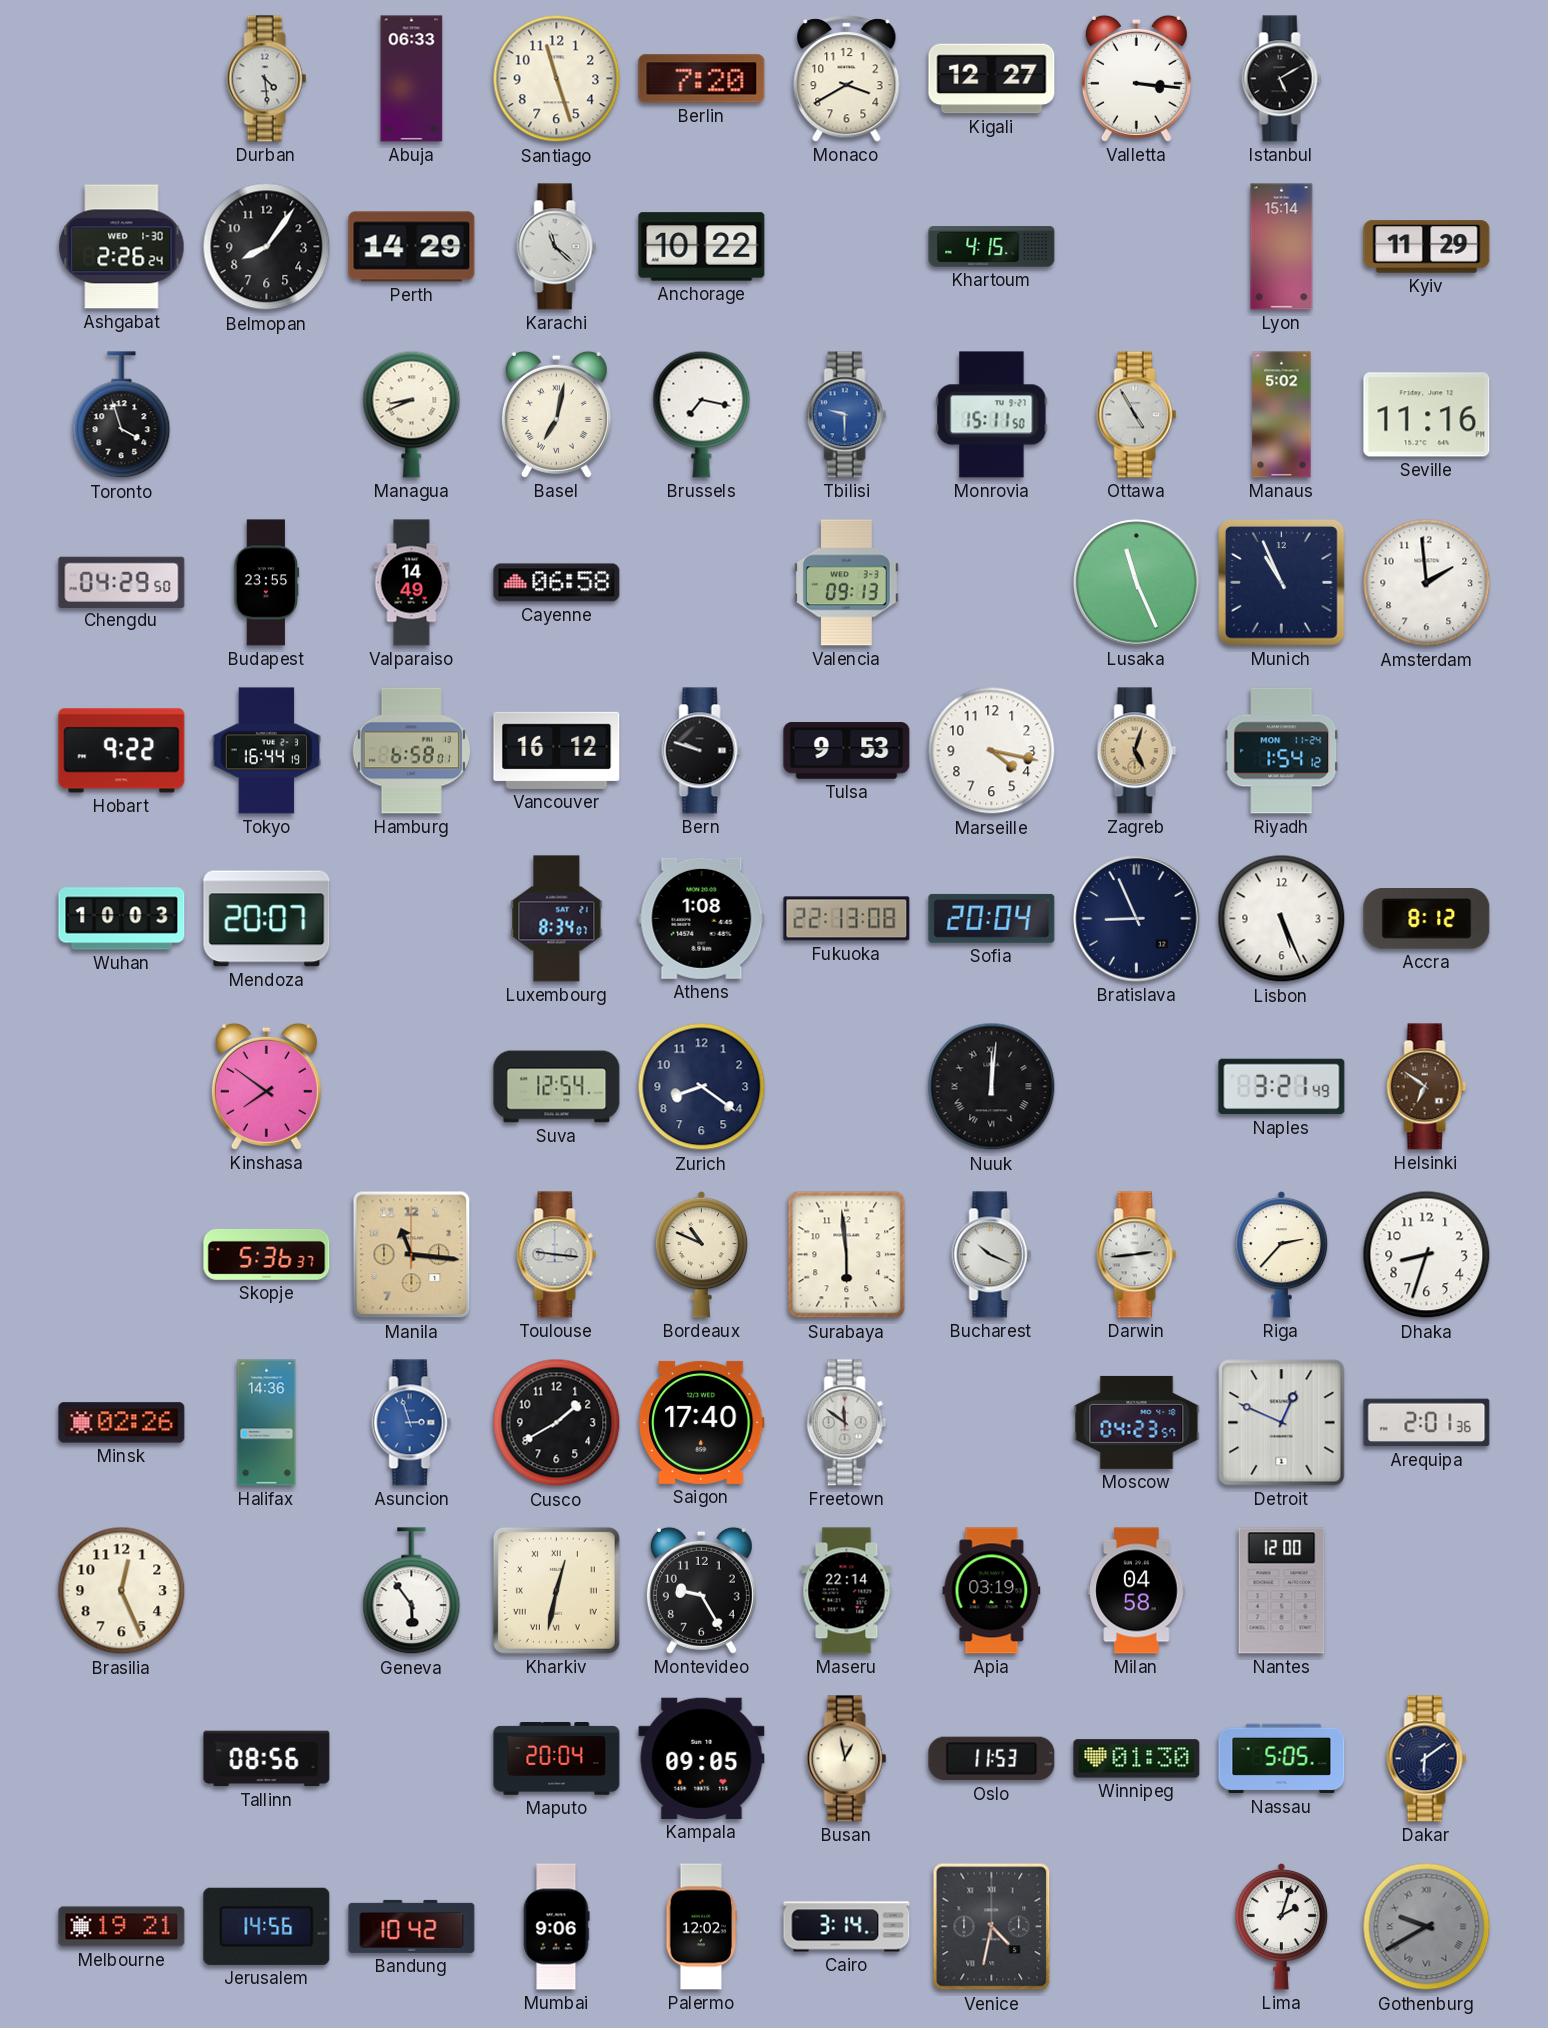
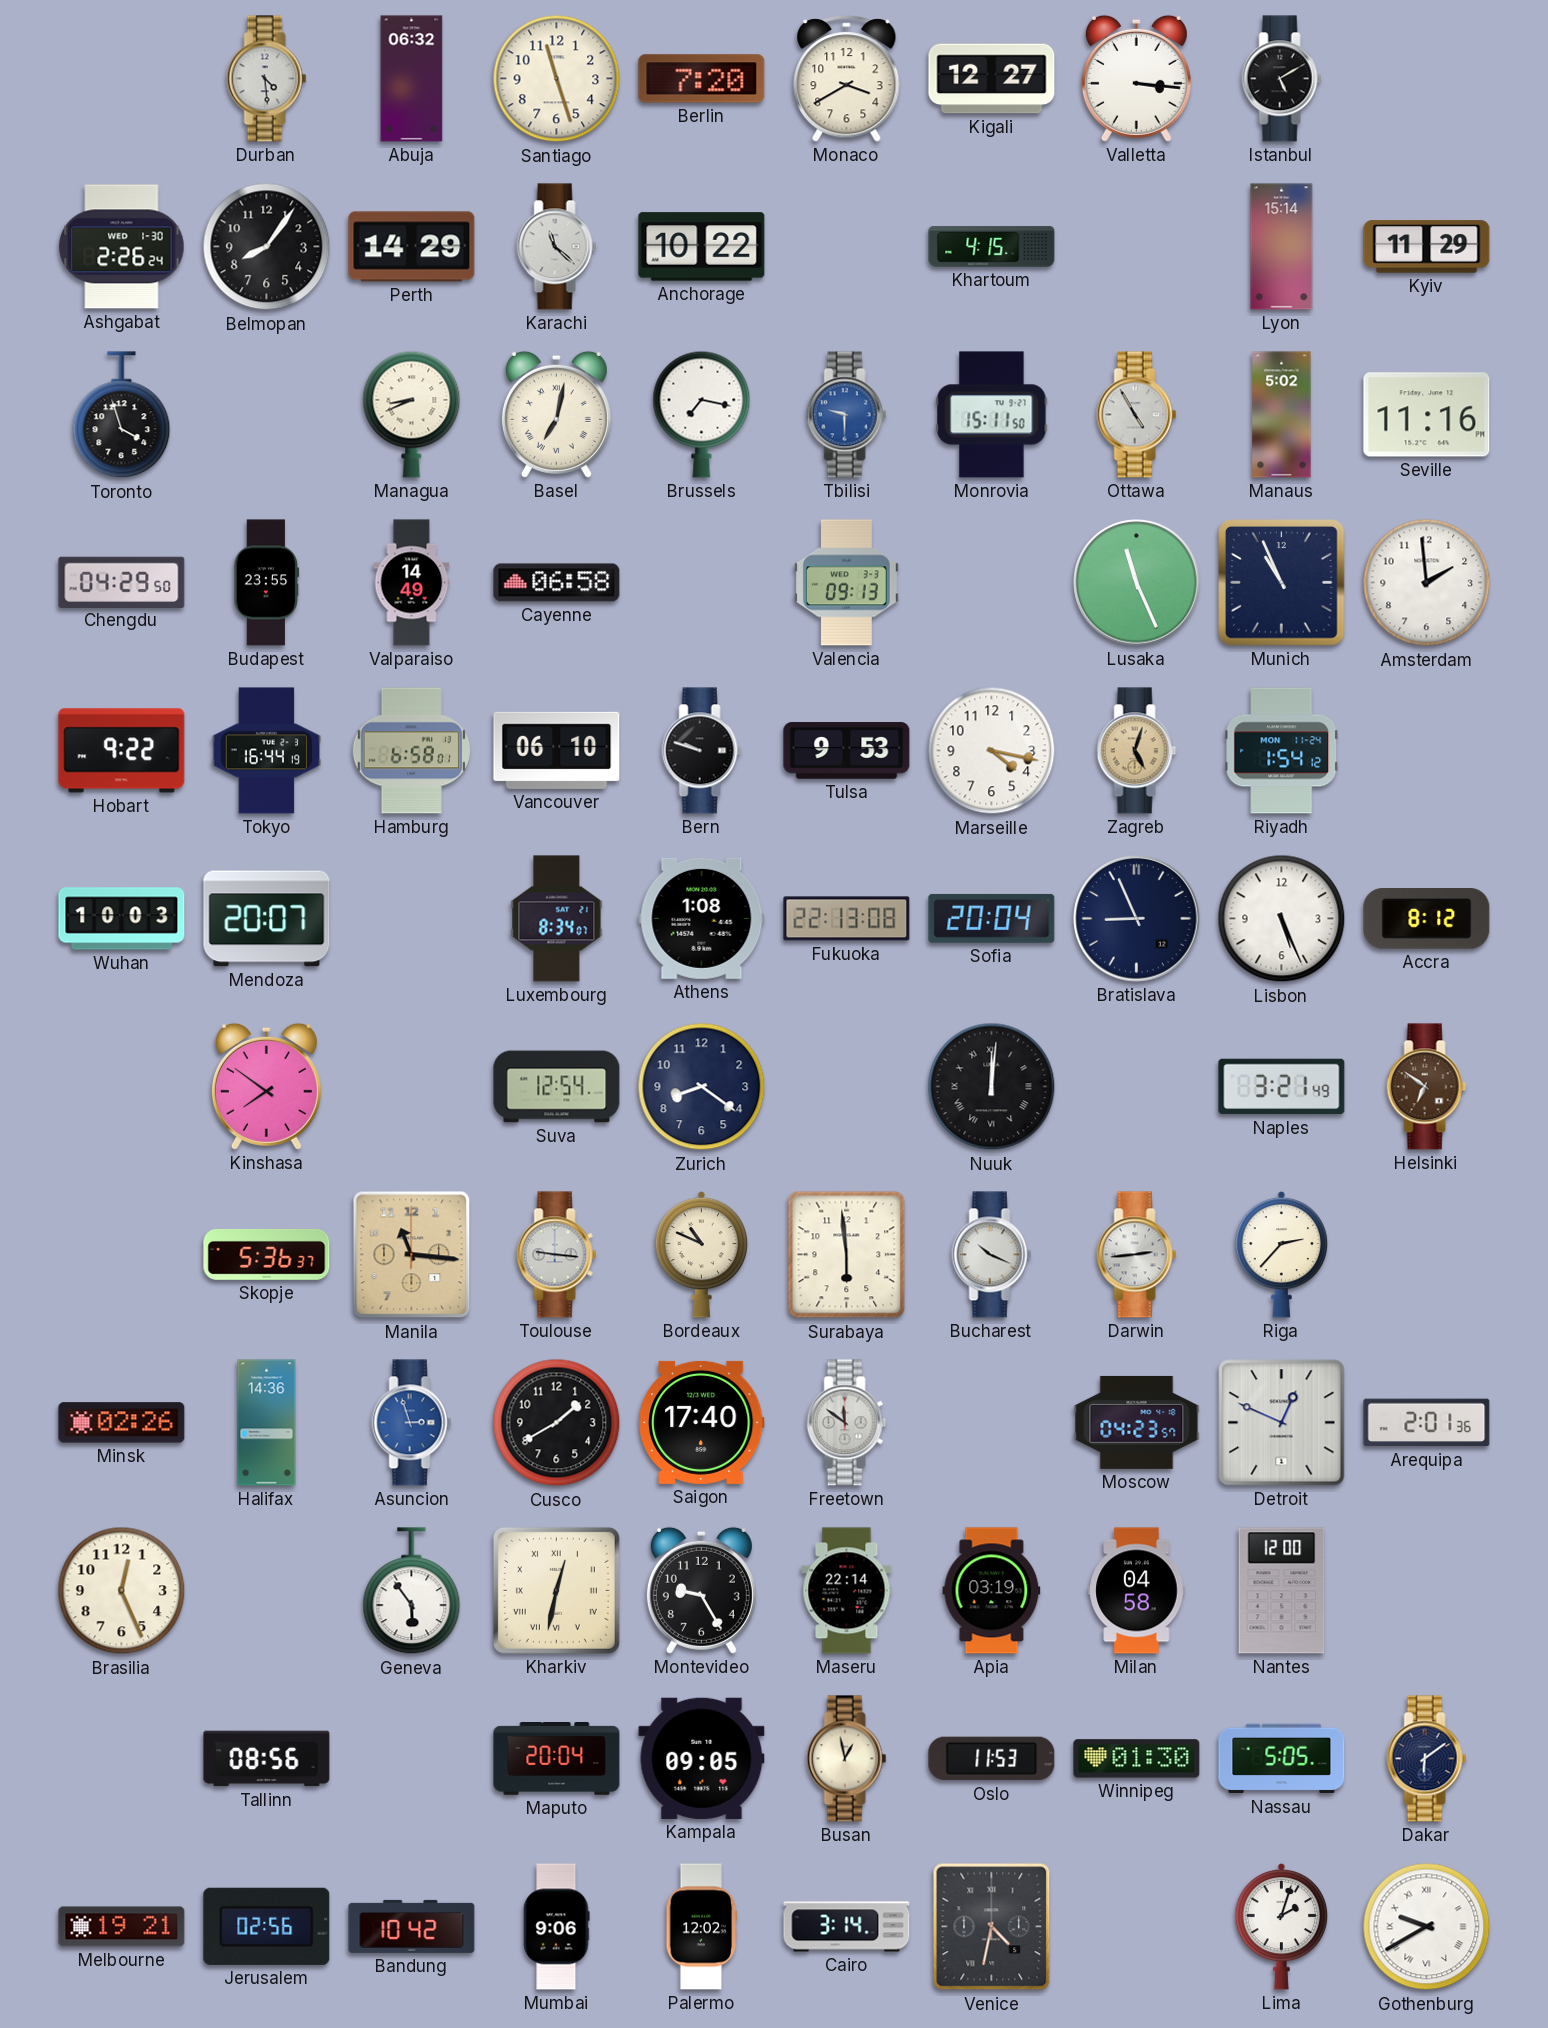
Abuja: 06:33 -> 06:32 (412, 79)
Vancouver: 16:12 -> 06:10 (557, 750)
Dhaka: 8:33 -> none (1427, 1255)
Jerusalem: 14:56 -> 02:56 (267, 1926)
Gothenburg dial: grey -> white (1427, 1927)
